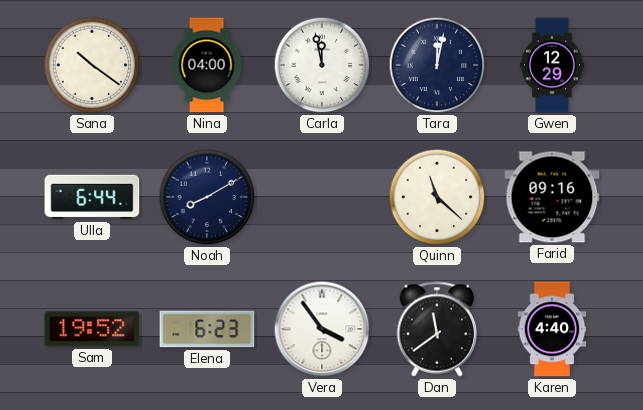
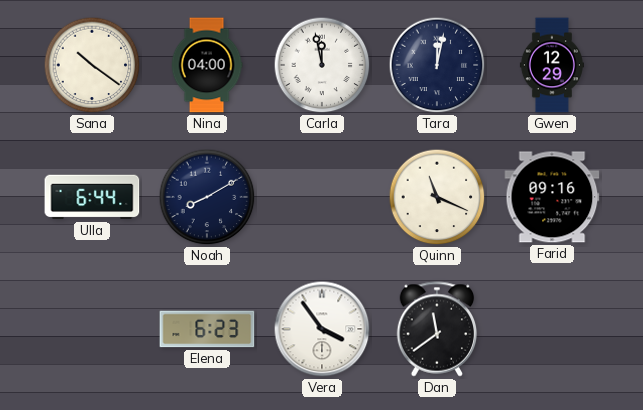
Quinn: 11:22 -> 11:19 (437, 197)
Sam: 19:52 -> none (92, 329)
Karen: 4:40 -> none (552, 329)
